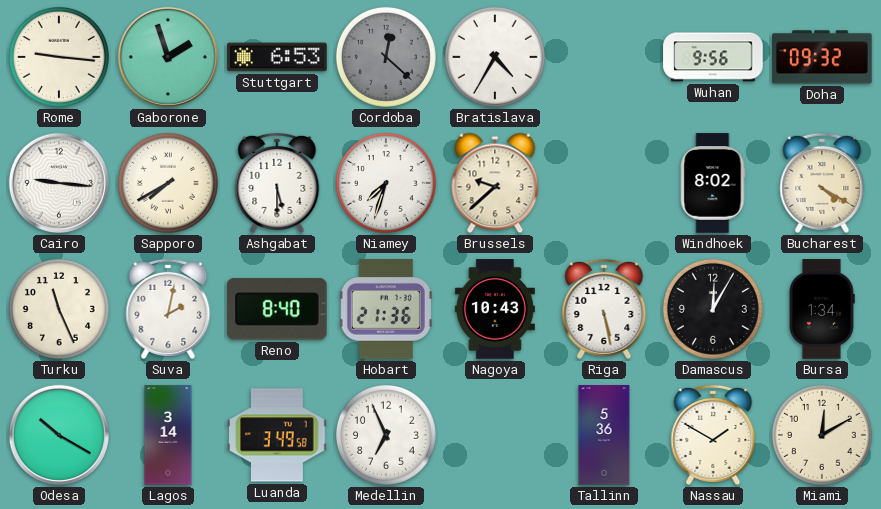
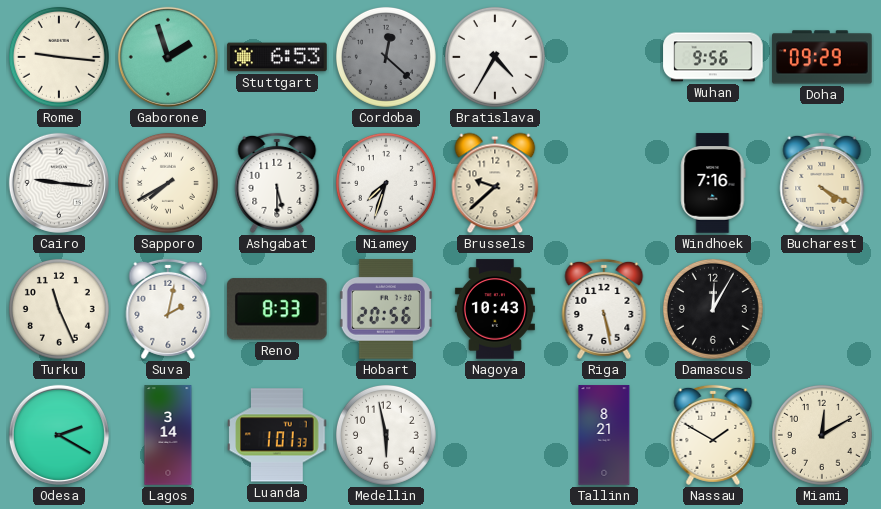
Doha: 09:32 -> 09:29 (822, 57)
Windhoek: 8:02 -> 7:16 (713, 183)
Reno: 8:40 -> 8:33 (277, 309)
Hobart: 21:36 -> 20:56 (386, 309)
Bursa: 1:34 -> none (822, 309)
Odesa: 10:20 -> 2:20 (59, 435)
Luanda: 3:49 -> 1:01 (277, 435)
Medellin: 6:56 -> 5:58 (386, 435)
Tallinn: 5:36 -> 8:21 (604, 435)
